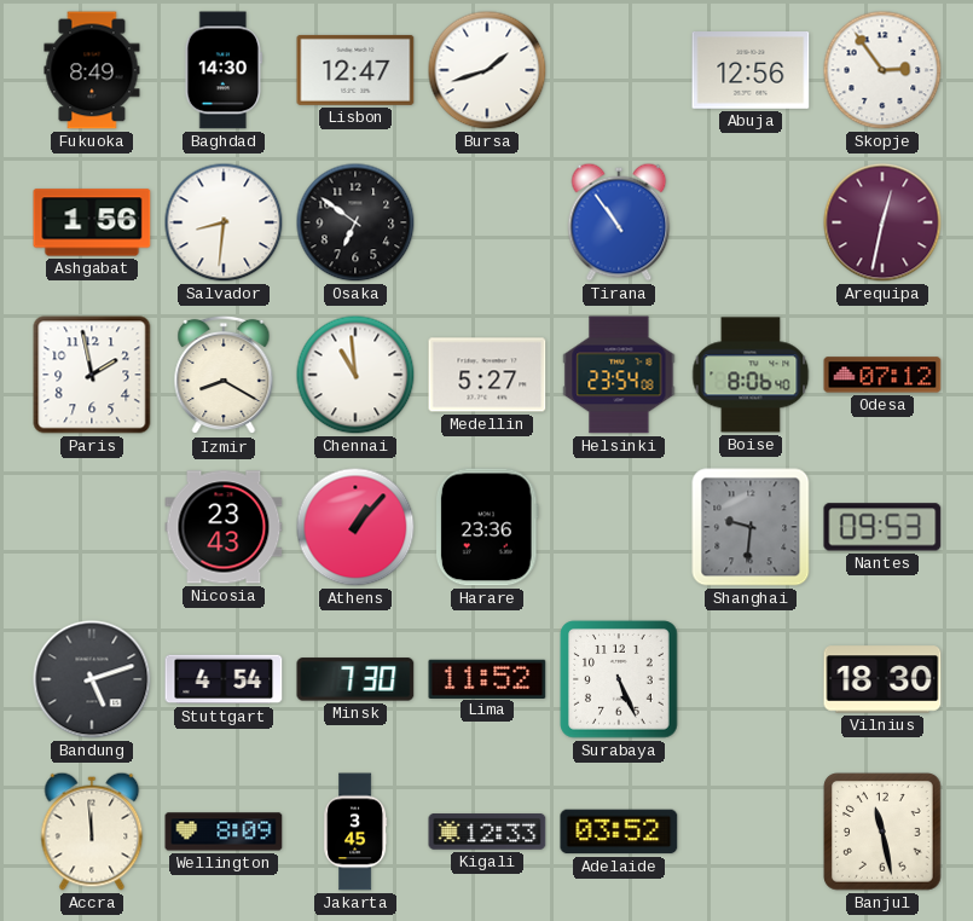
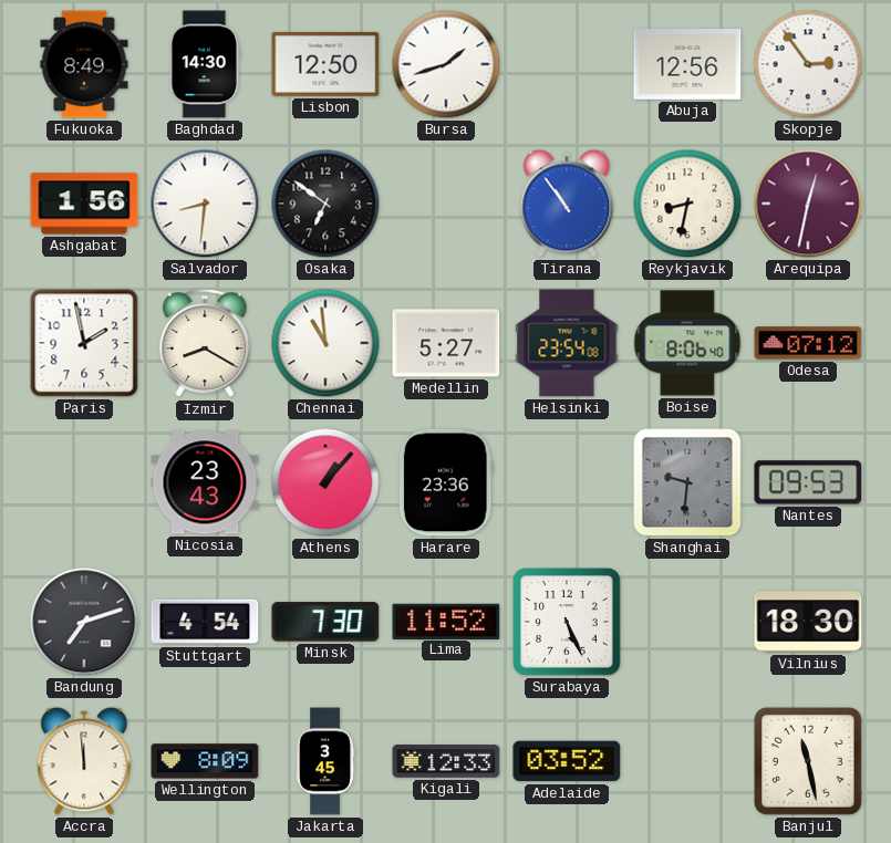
Lisbon: 12:47 -> 12:50 (325, 64)
Reykjavik: none -> 8:32 (687, 204)
Bandung: 5:12 -> 7:12 (84, 622)
